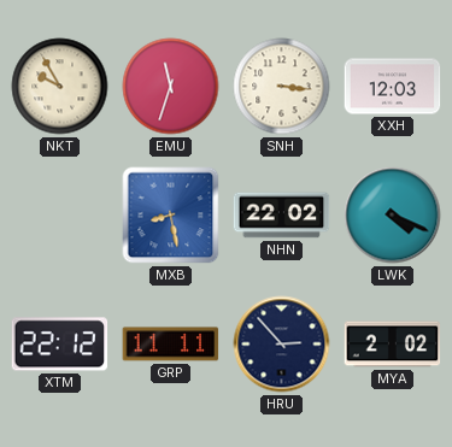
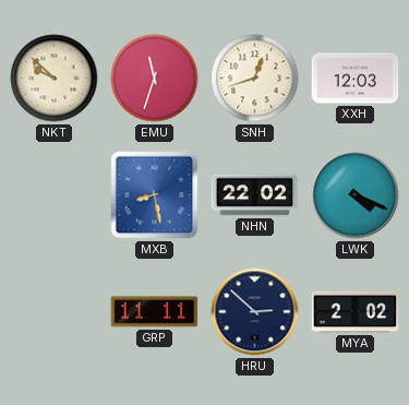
NKT: 9:55 -> 9:52 (55, 79)
SNH: 3:16 -> 12:42 (255, 79)
XTM: 22:12 -> none (60, 345)
HRU: 2:53 -> 2:52 (255, 312)
